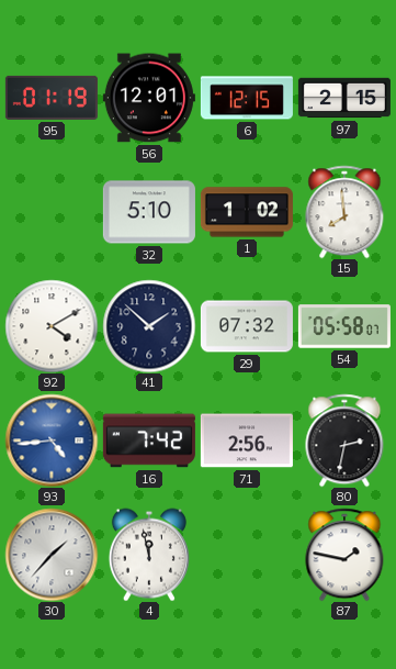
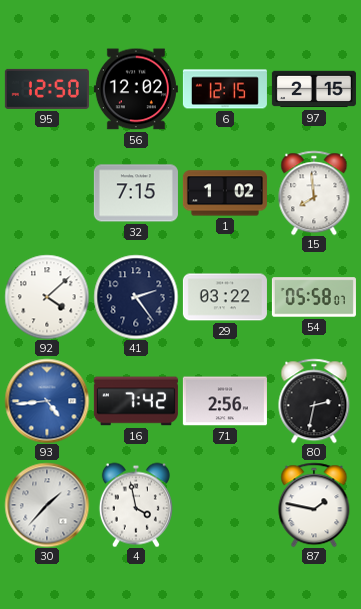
95: 01:19 -> 12:50 (47, 89)
56: 12:01 -> 12:02 (136, 89)
32: 5:10 -> 7:15 (136, 193)
92: 4:10 -> 4:08 (47, 297)
41: 1:52 -> 2:24 (136, 297)
29: 07:32 -> 03:22 (225, 297)
4: 11:58 -> 3:58 (136, 505)
